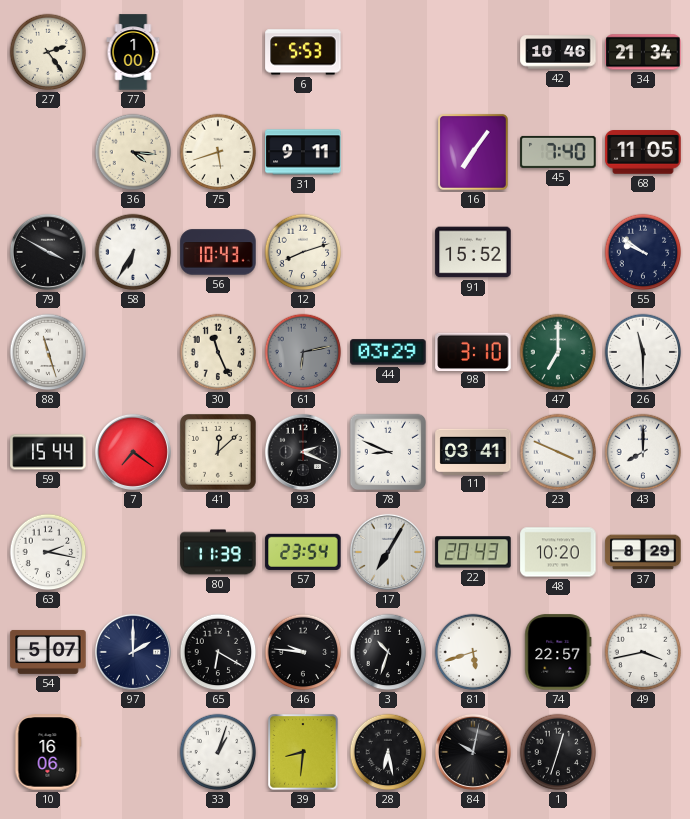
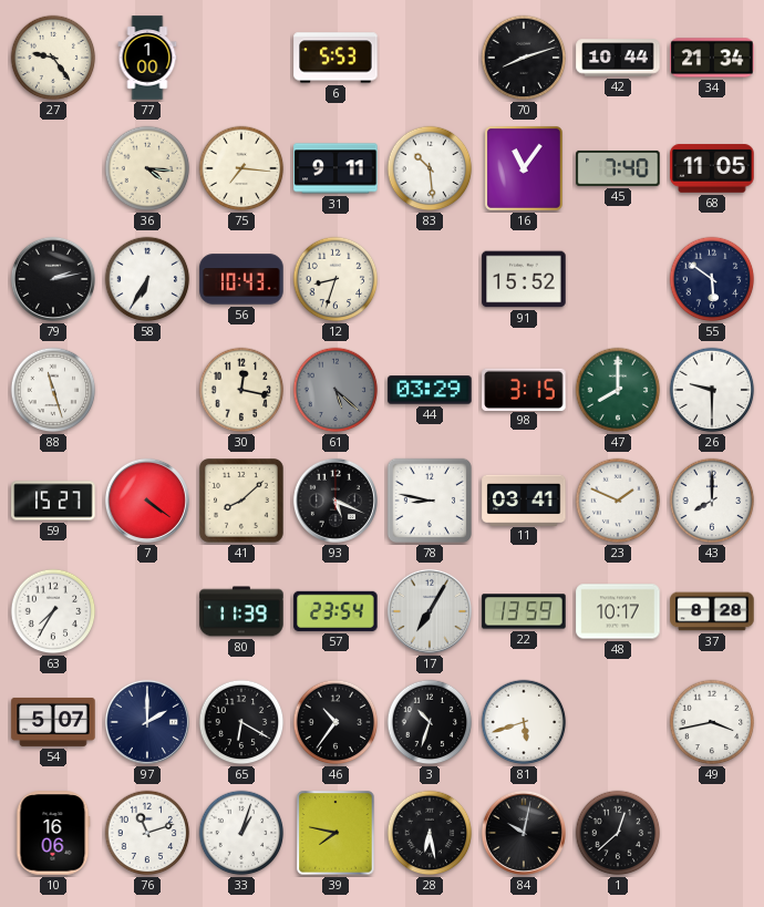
27: 2:24 -> 9:24 (53, 58)
70: none -> 8:12 (524, 58)
42: 10:46 -> 10:44 (618, 58)
75: 5:42 -> 7:16 (241, 168)
83: none -> 10:29 (430, 168)
16: 7:06 -> 11:06 (524, 168)
79: 3:50 -> 2:13 (53, 279)
12: 8:12 -> 8:33 (335, 279)
55: 9:51 -> 5:51 (712, 279)
30: 11:26 -> 12:17 (241, 390)
61: 6:13 -> 5:22 (335, 390)
98: 3:10 -> 3:15 (524, 389)
47: 7:00 -> 8:00 (618, 390)
26: 11:30 -> 9:30 (712, 390)
59: 15:44 -> 15:27 (53, 501)
7: 7:21 -> 4:21 (147, 501)
41: 12:08 -> 8:08 (242, 502)
93: 2:19 -> 5:19 (335, 501)
78: 8:49 -> 8:47 (430, 501)
23: 3:49 -> 1:49 (618, 501)
63: 2:17 -> 7:35 (53, 611)
22: 20:43 -> 13:59 (524, 611)
48: 10:20 -> 10:17 (618, 611)
37: 8:29 -> 8:28 (712, 611)
46: 9:46 -> 10:36 (335, 722)
74: 22:57 -> none (558, 652)
76: none -> 11:12 (147, 833)
39: 8:31 -> 7:47 (335, 833)
1: 12:33 -> 12:38 (618, 833)
